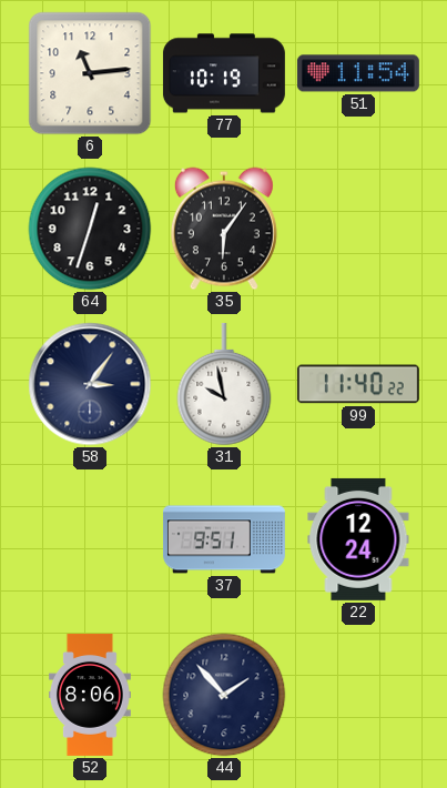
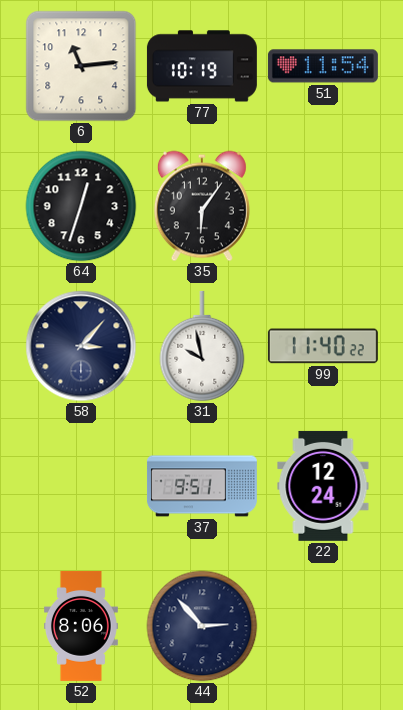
58: 3:06 -> 3:07 (81, 346)
44: 1:53 -> 2:53 (202, 626)
